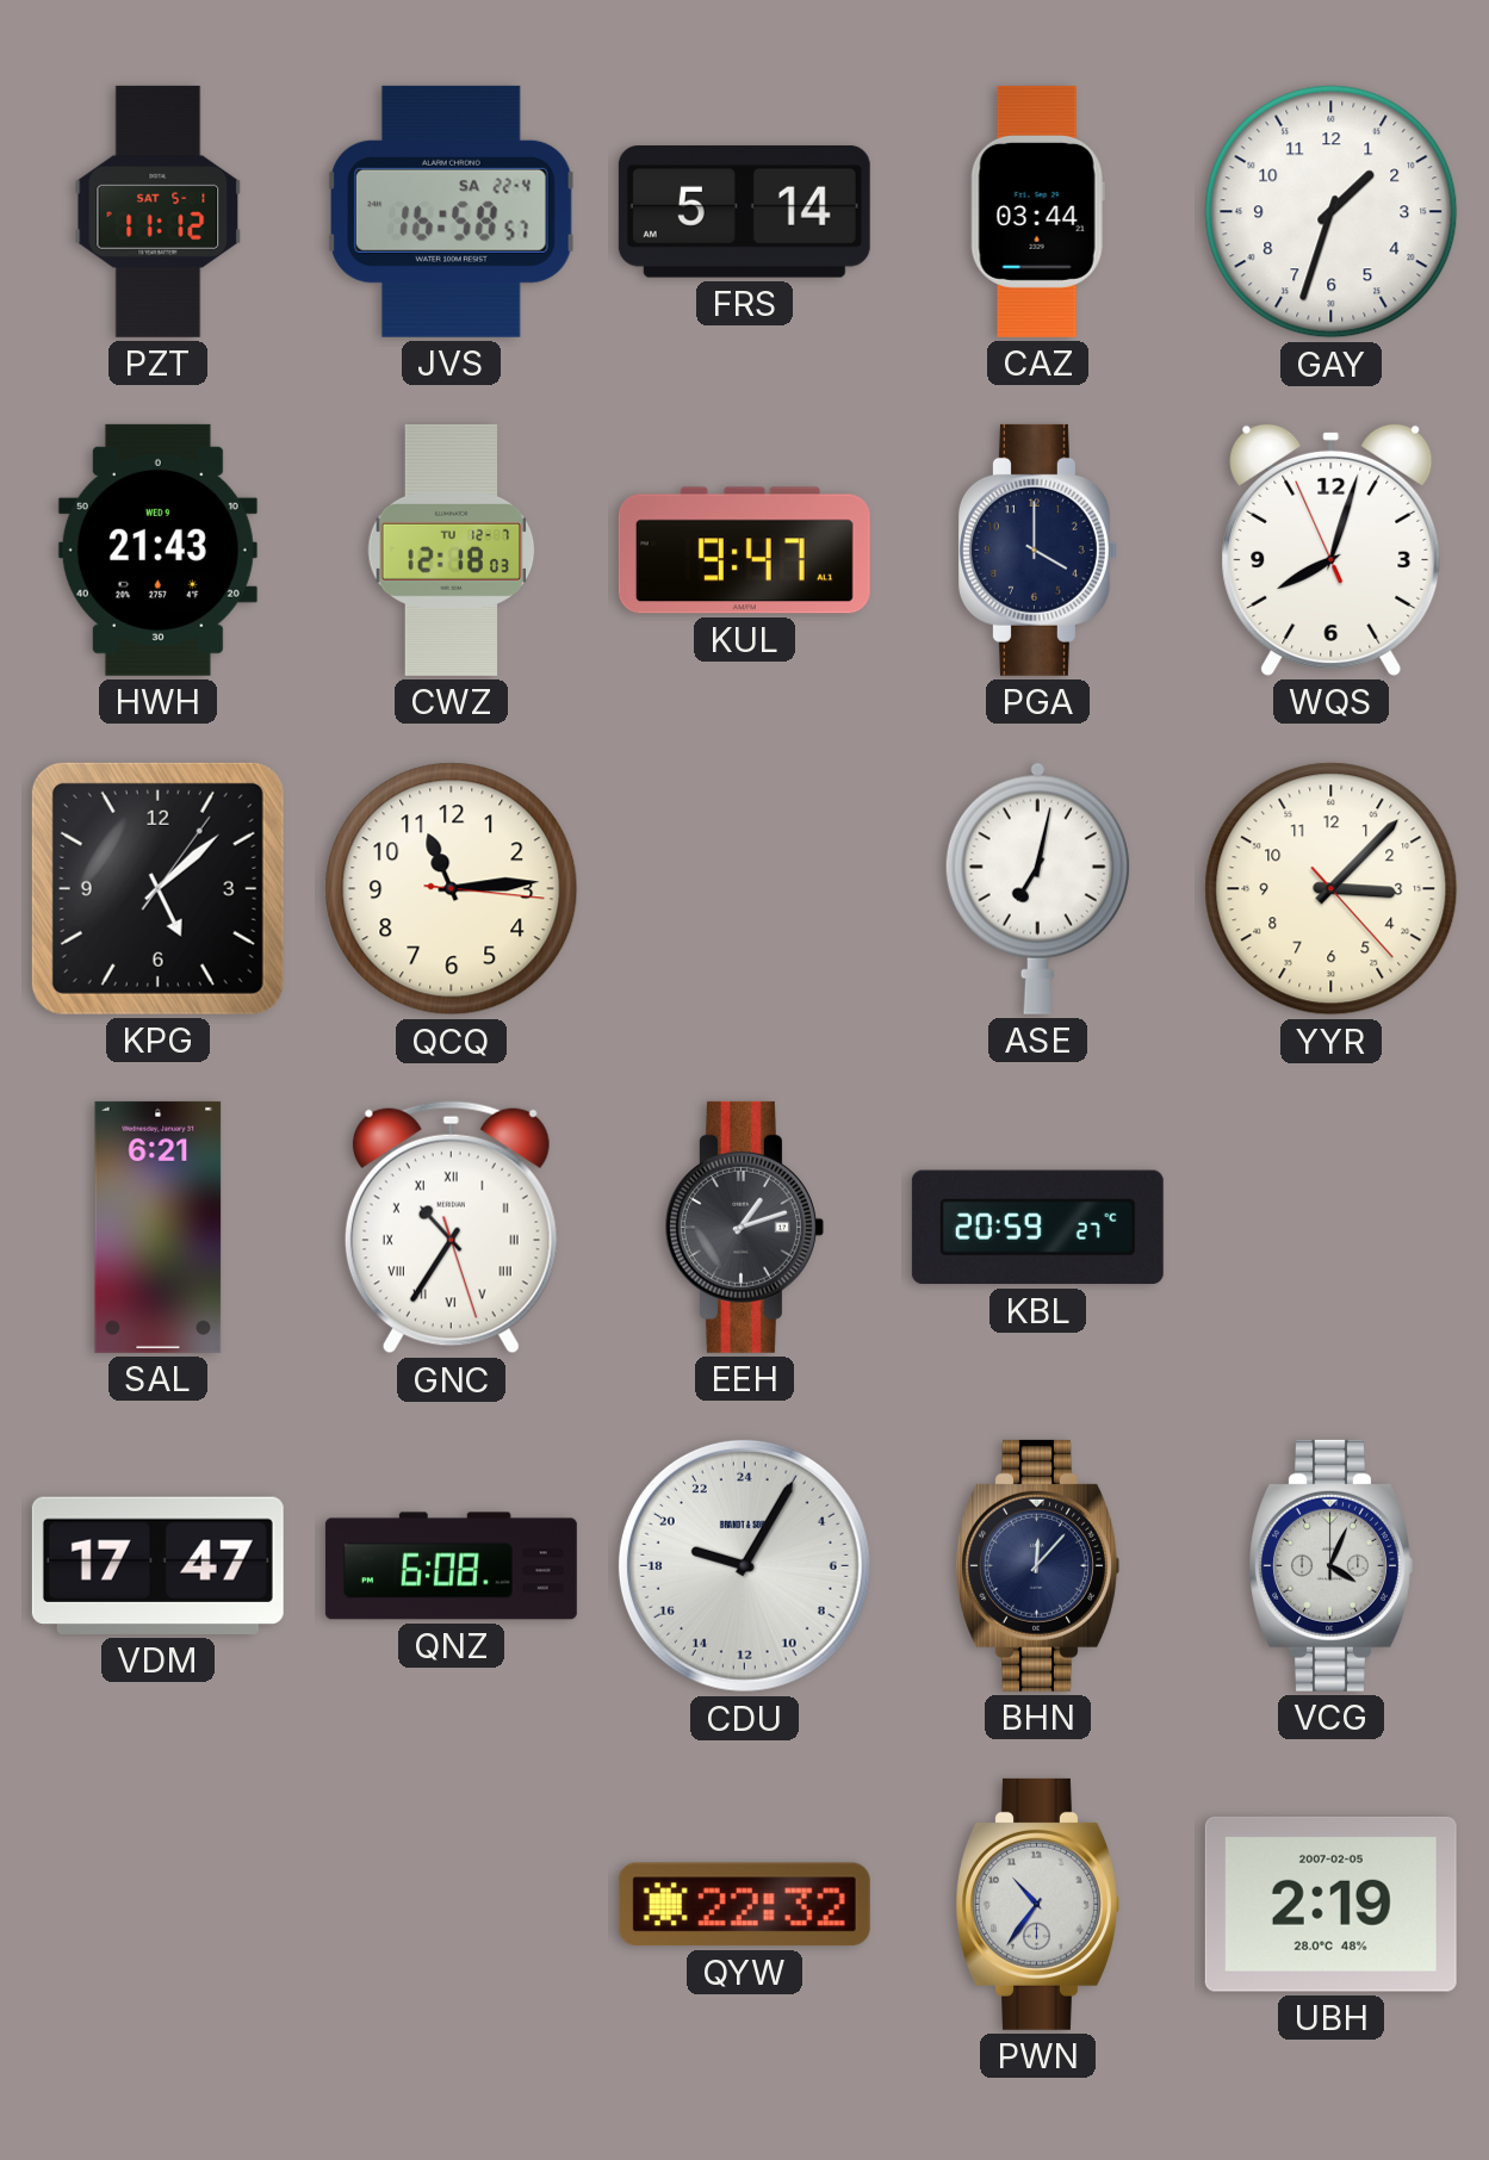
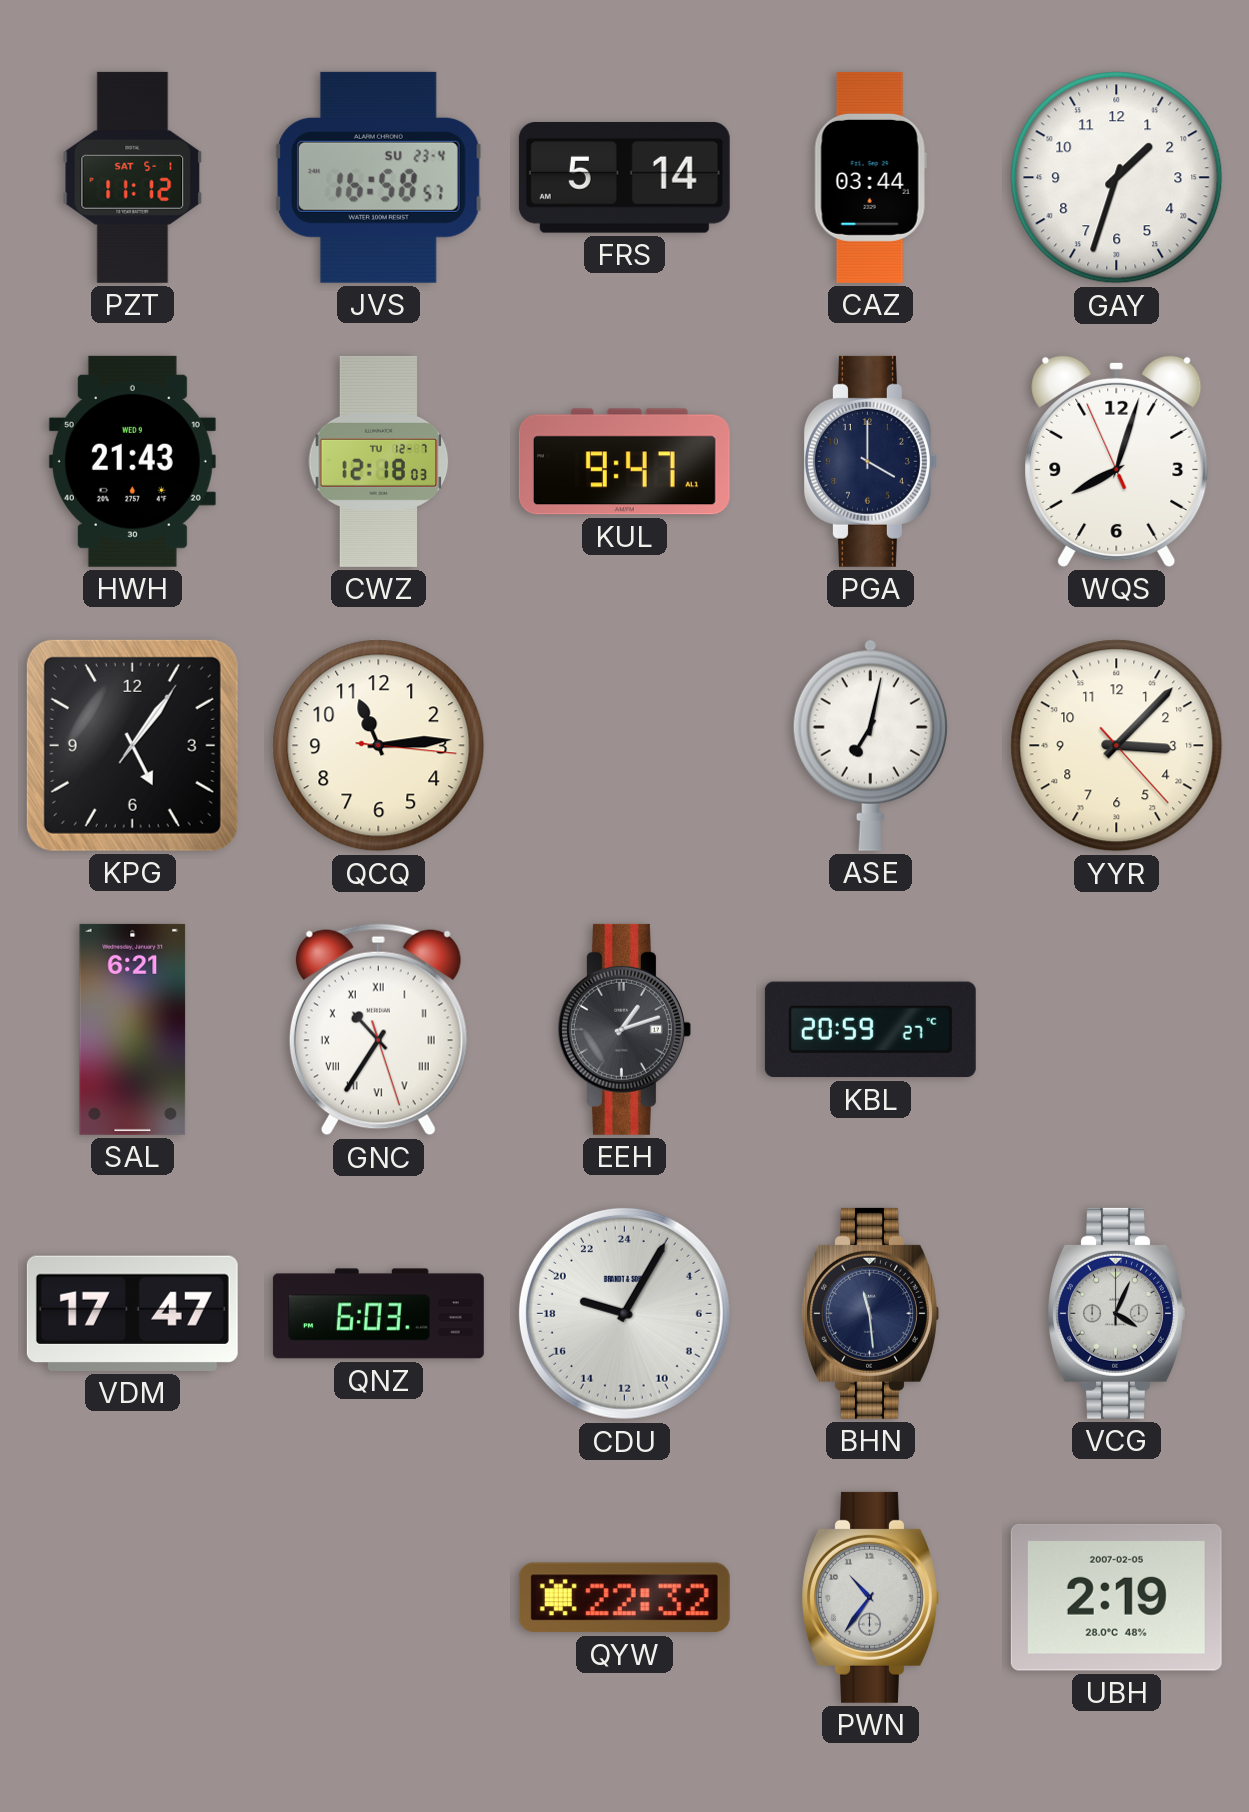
JVS date: SA 22-4 -> SU 23-4 (379, 177)
KPG: 5:08 -> 5:06 (132, 745)
QNZ: 6:08 -> 6:03 (378, 1314)
BHN: 12:07 -> 11:29 (870, 1313)
